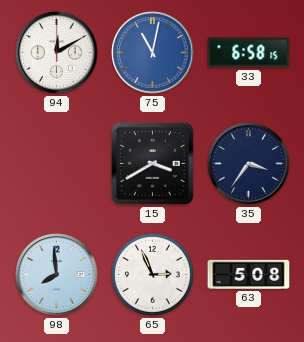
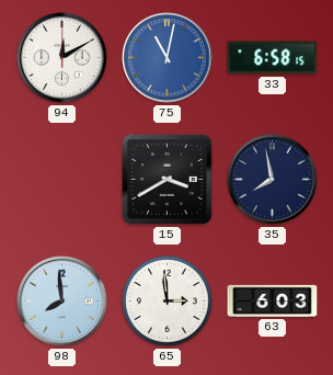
35: 3:36 -> 7:58 (273, 180)
65: 2:56 -> 2:59 (168, 302)
63: 5:08 -> 6:03 (273, 300)
